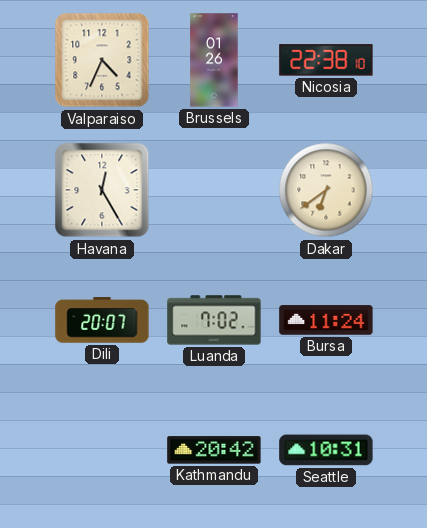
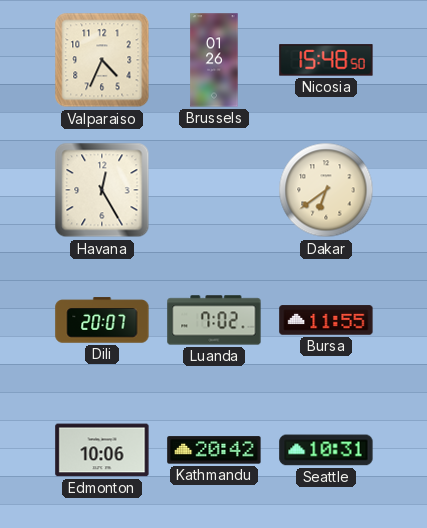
Nicosia: 22:38 -> 15:48 (326, 60)
Bursa: 11:24 -> 11:55 (326, 320)
Edmonton: none -> 10:06 (102, 450)
